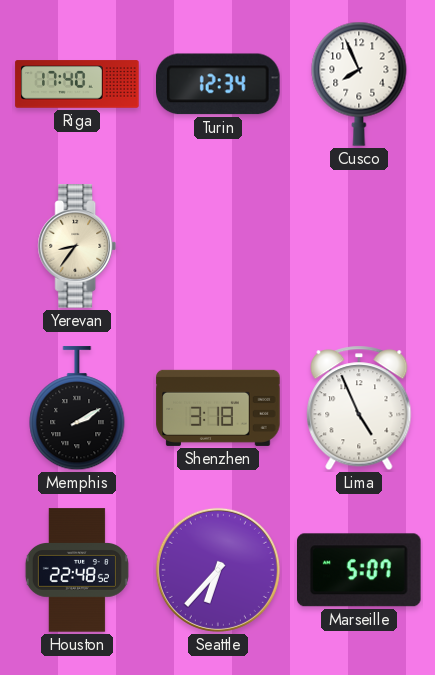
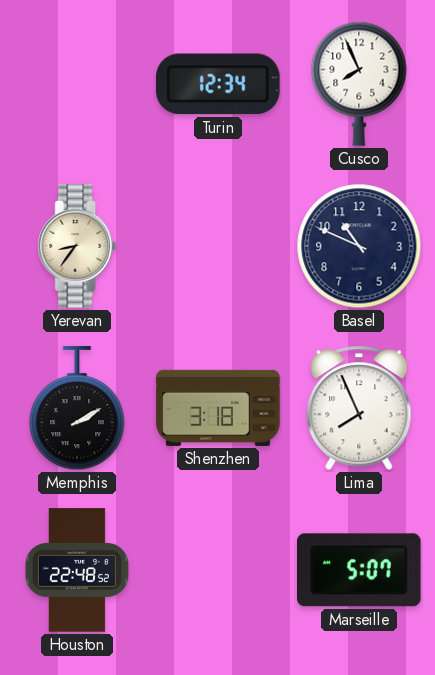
Riga: 17:40 -> none (77, 84)
Basel: none -> 10:49 (359, 246)
Lima: 4:56 -> 7:56 (359, 408)
Seattle: 6:37 -> none (218, 570)
